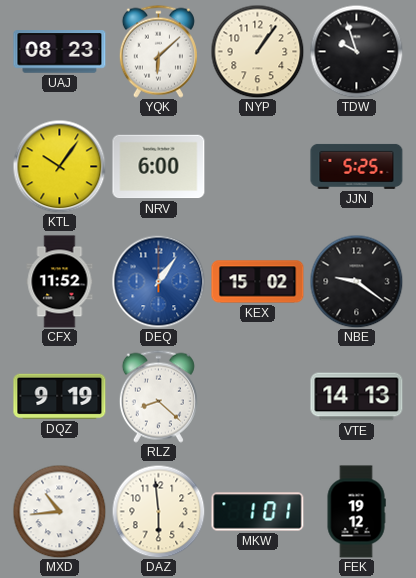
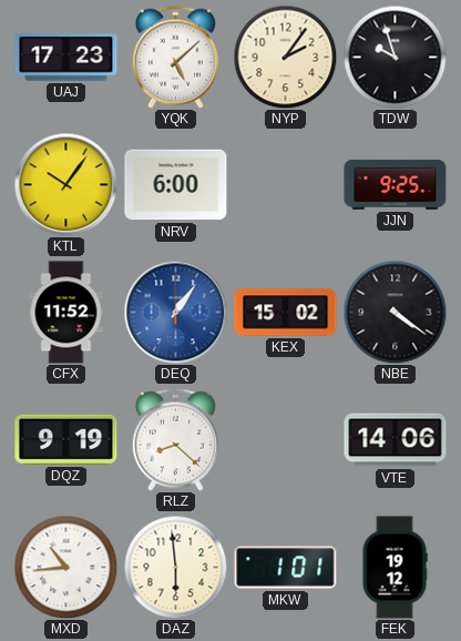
UAJ: 08:23 -> 17:23 (66, 58)
YQK: 6:08 -> 5:08 (175, 57)
NYP: 1:06 -> 2:06 (285, 57)
JJN: 5:25 -> 9:25 (396, 184)
NBE: 9:21 -> 4:21 (395, 312)
VTE: 14:13 -> 14:06 (396, 440)
